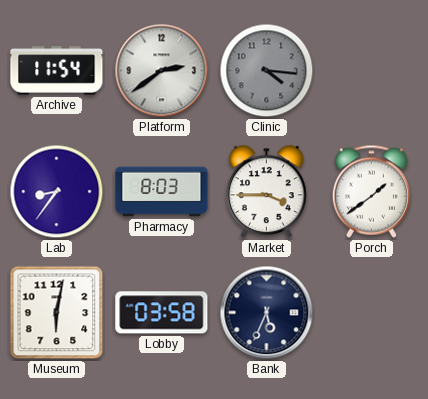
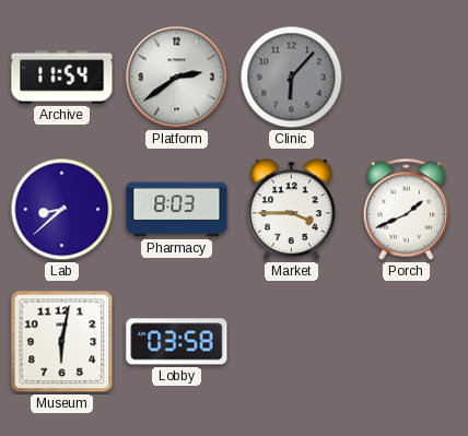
Clinic: 4:16 -> 6:07 (292, 78)
Lab: 8:36 -> 8:38 (62, 210)
Porch: 1:39 -> 1:41 (406, 209)
Bank: 5:34 -> none (267, 313)
